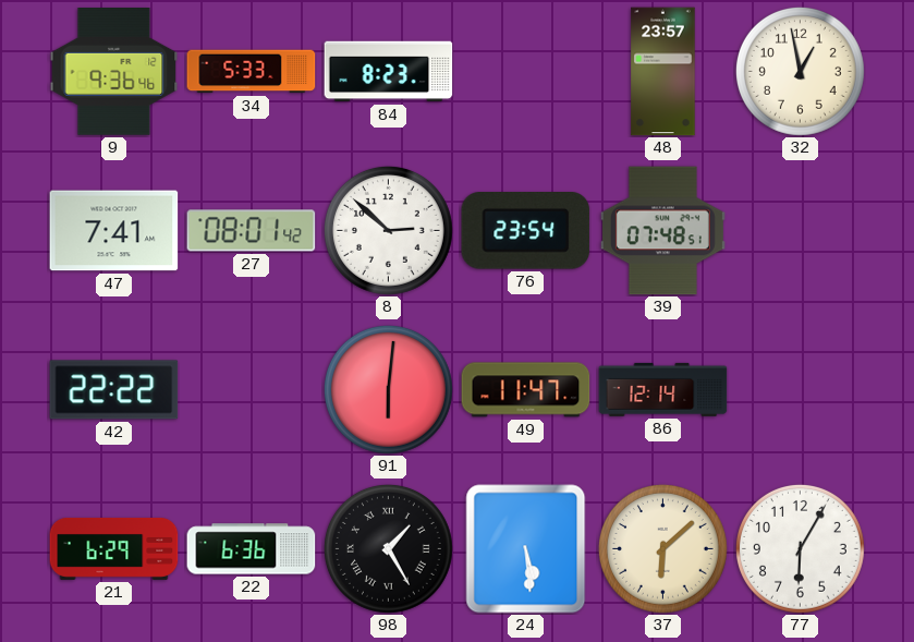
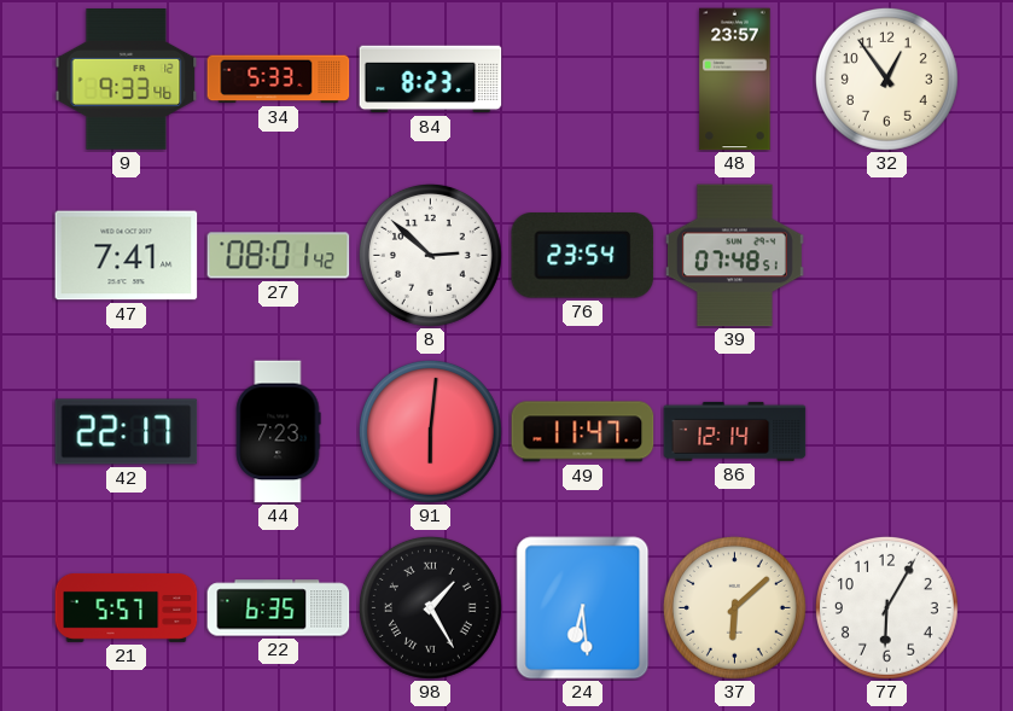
9: 9:36 -> 9:33 (127, 80)
32: 12:58 -> 12:54 (886, 78)
42: 22:22 -> 22:17 (127, 432)
44: none -> 7:23 (278, 432)
21: 6:29 -> 5:57 (127, 607)
22: 6:36 -> 6:35 (279, 608)
24: 5:29 -> 6:29 (583, 608)
